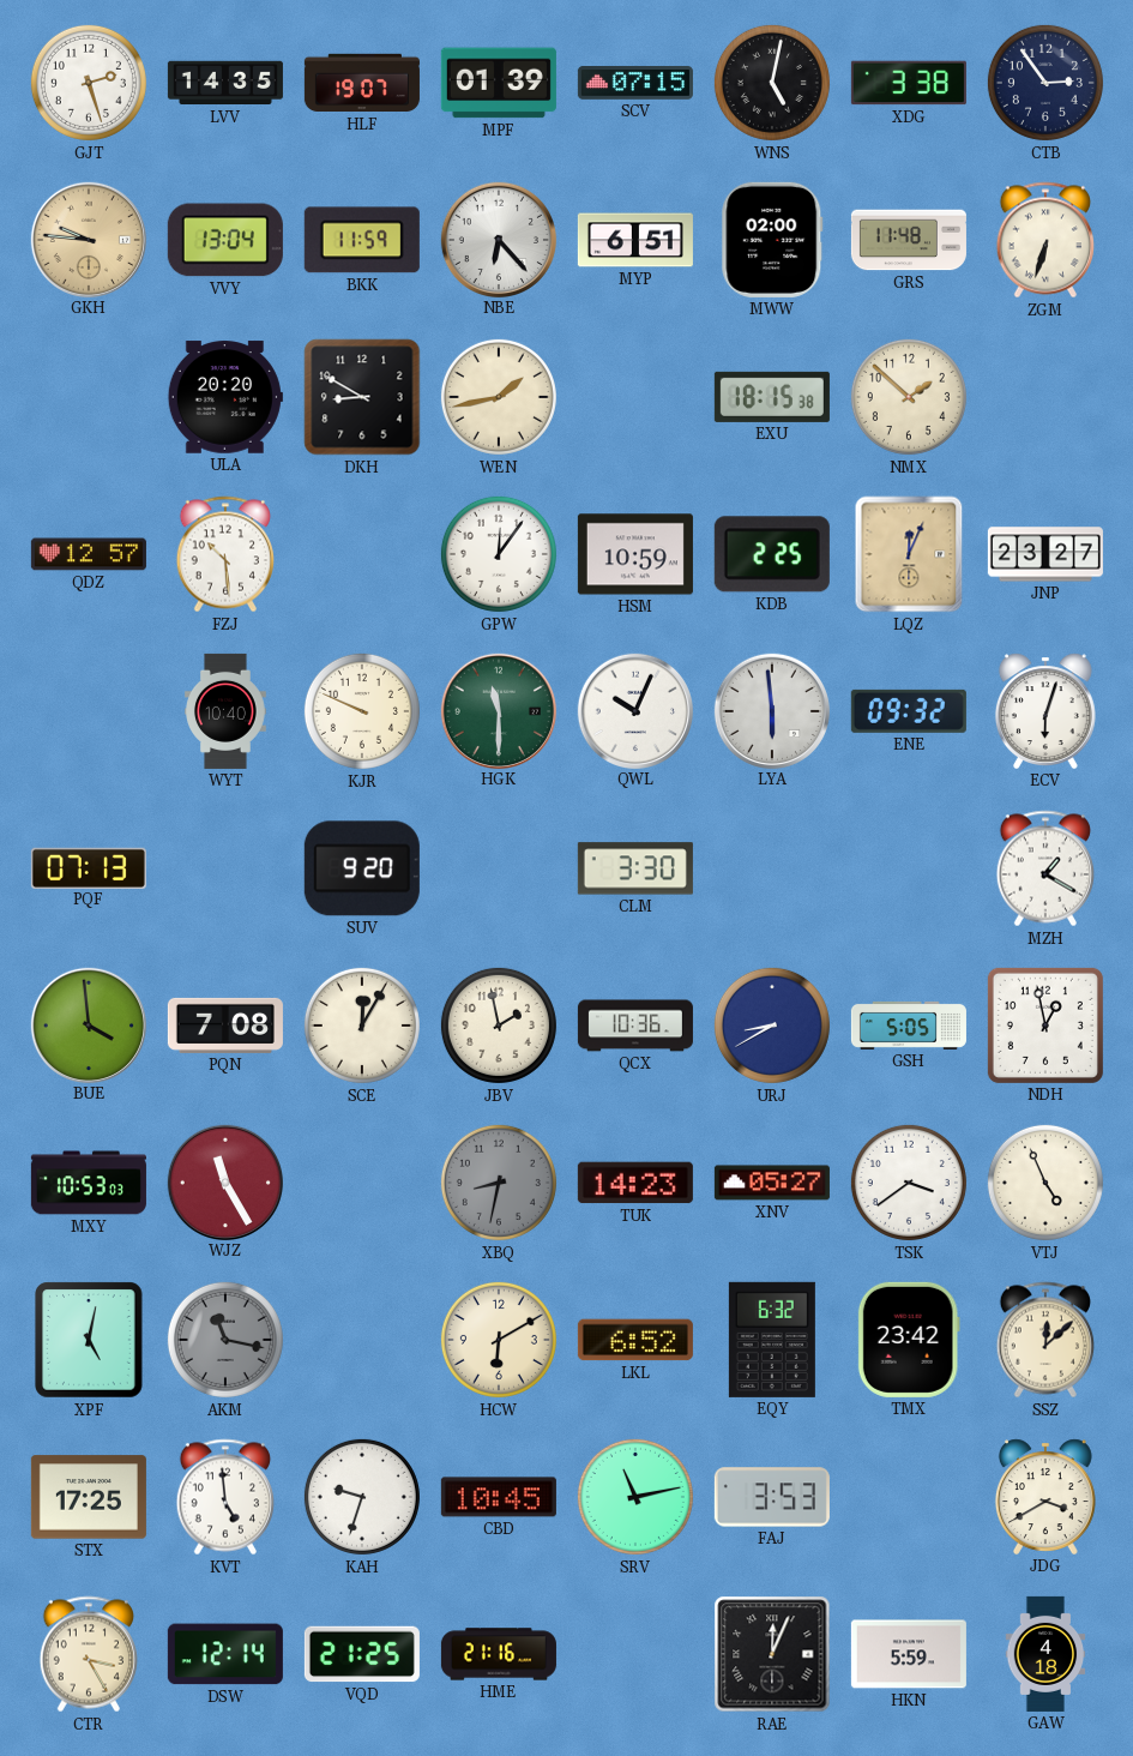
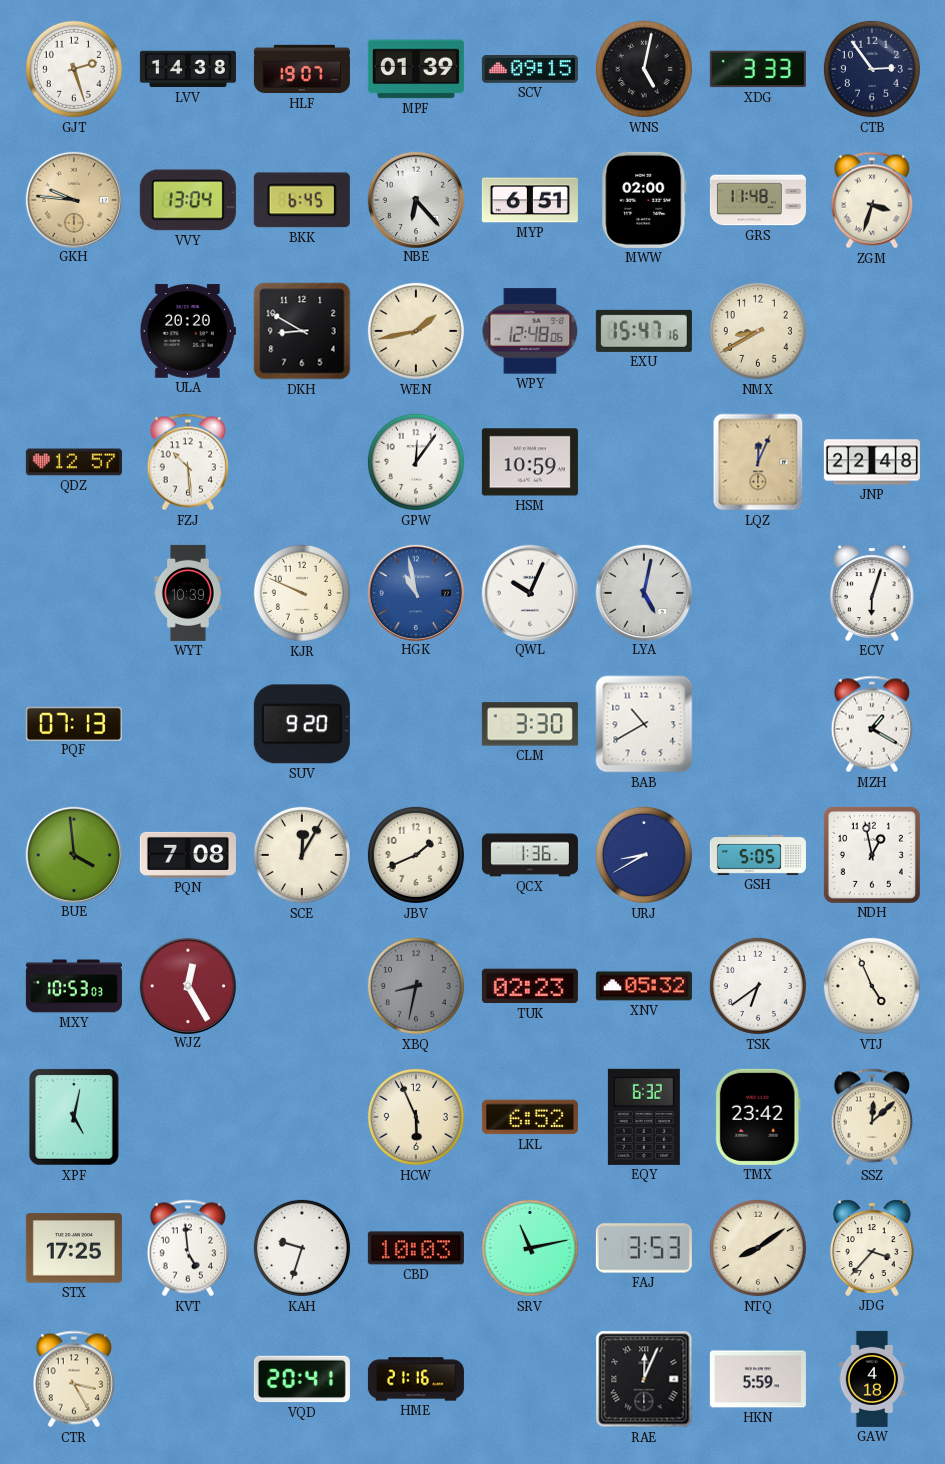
LVV: 14:35 -> 14:38 (188, 69)
SCV: 07:15 -> 09:15 (530, 70)
XDG: 3:38 -> 3:33 (758, 69)
BKK: 11:59 -> 6:45 (302, 200)
ZGM: 6:33 -> 3:33 (871, 200)
WPY: none -> 12:48 (530, 331)
EXU: 18:15 -> 15:47 (644, 331)
NMX: 1:52 -> 8:40 (758, 331)
KDB: 2:25 -> none (772, 554)
JNP: 23:27 -> 22:48 (872, 462)
WYT: 10:40 -> 10:39 (189, 593)
HGK: 11:30 -> 10:58 (415, 592)
HGK dial: green -> blue (415, 592)
LYA: 5:59 -> 5:02 (643, 592)
ENE: 09:32 -> none (909, 711)
BAB: none -> 10:40 (644, 724)
JBV: 1:58 -> 1:41 (416, 855)
QCX: 10:36 -> 1:36 (530, 855)
WJZ: 11:25 -> 12:25 (187, 985)
TUK: 14:23 -> 02:23 (530, 986)
XNV: 05:27 -> 05:32 (644, 986)
TSK: 3:39 -> 6:39 (758, 986)
AKM: 11:17 -> none (225, 1340)
HCW: 6:10 -> 5:56 (416, 1117)
CBD: 10:45 -> 10:03 (416, 1248)
NTQ: none -> 8:09 (758, 1248)
JDG: 3:40 -> 3:37 (872, 1248)
DSW: 12:14 -> none (225, 1654)
VQD: 21:25 -> 20:41 (302, 1379)
